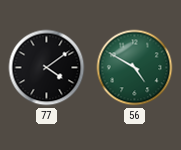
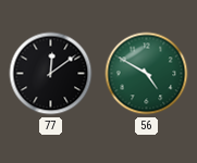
77: 4:09 -> 12:09 (51, 74)
